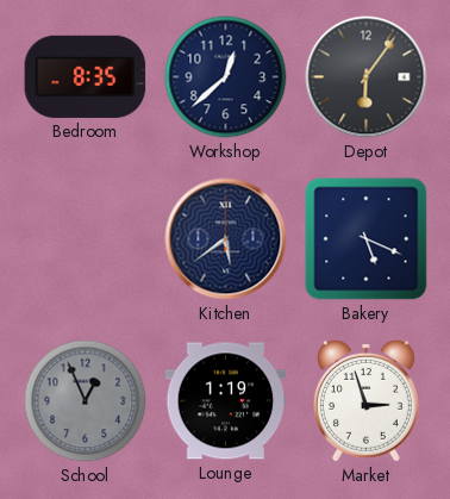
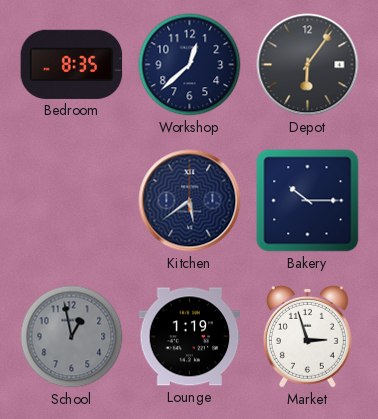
Bakery: 5:19 -> 10:15 (308, 201)
School: 12:56 -> 12:58 (72, 337)
